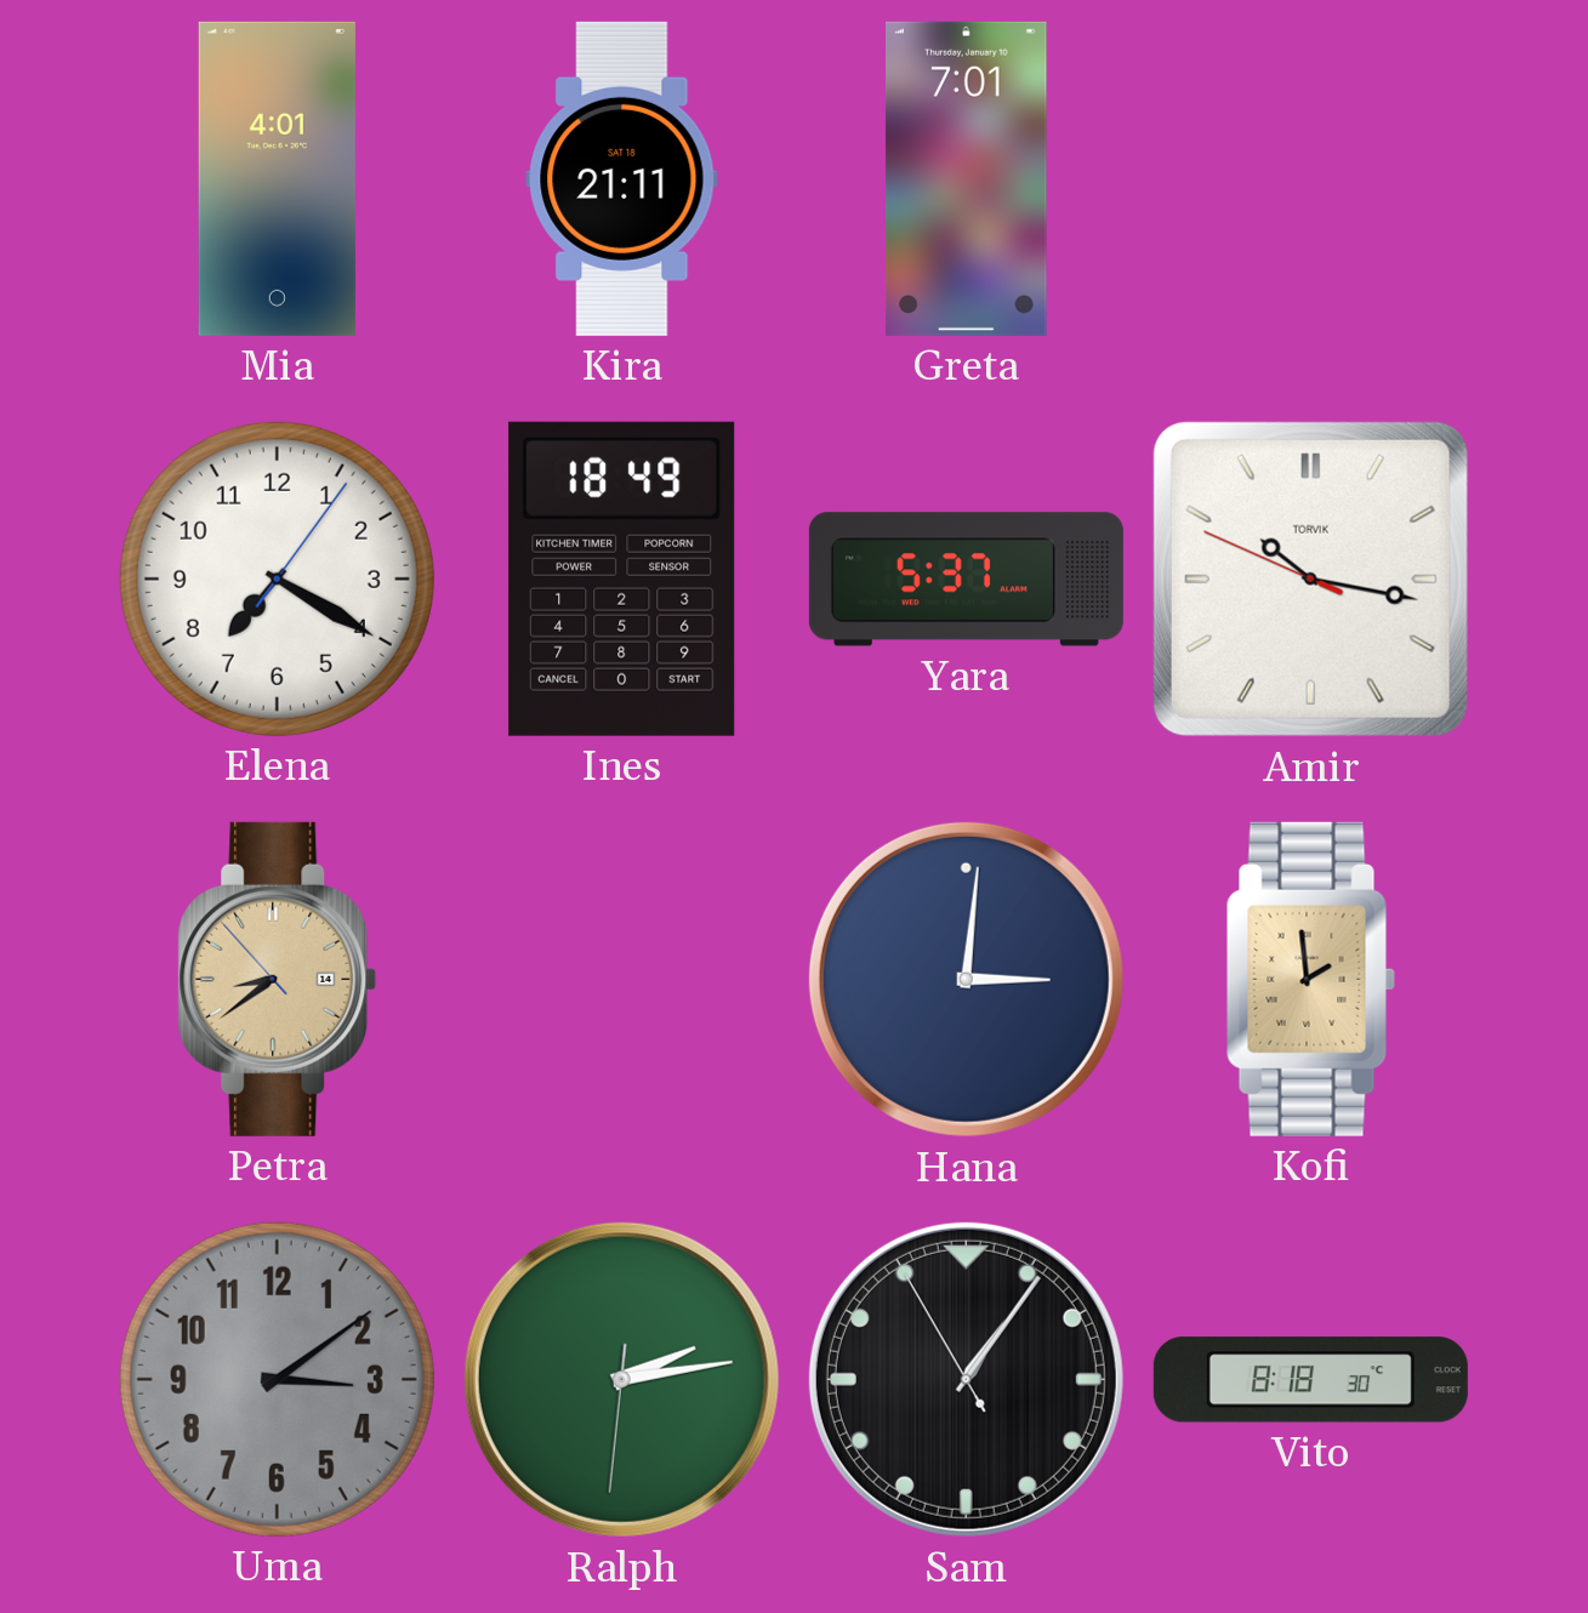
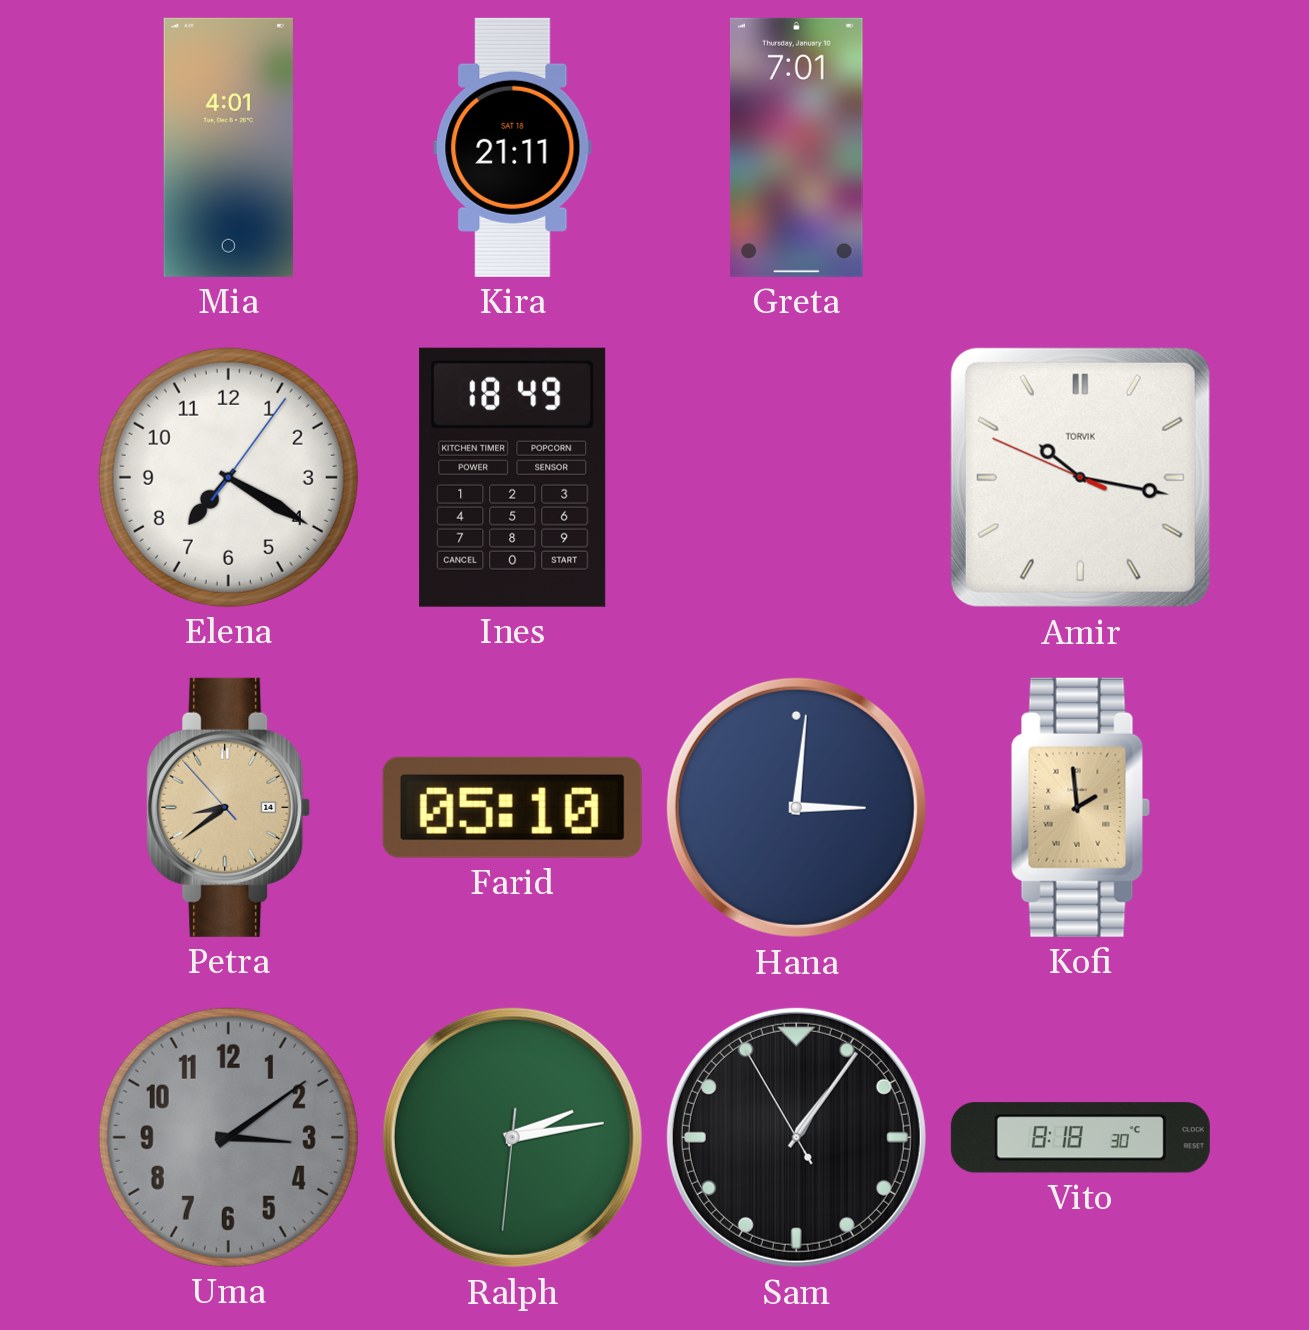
Yara: 5:37 -> none (966, 580)
Farid: none -> 05:10 (512, 807)
